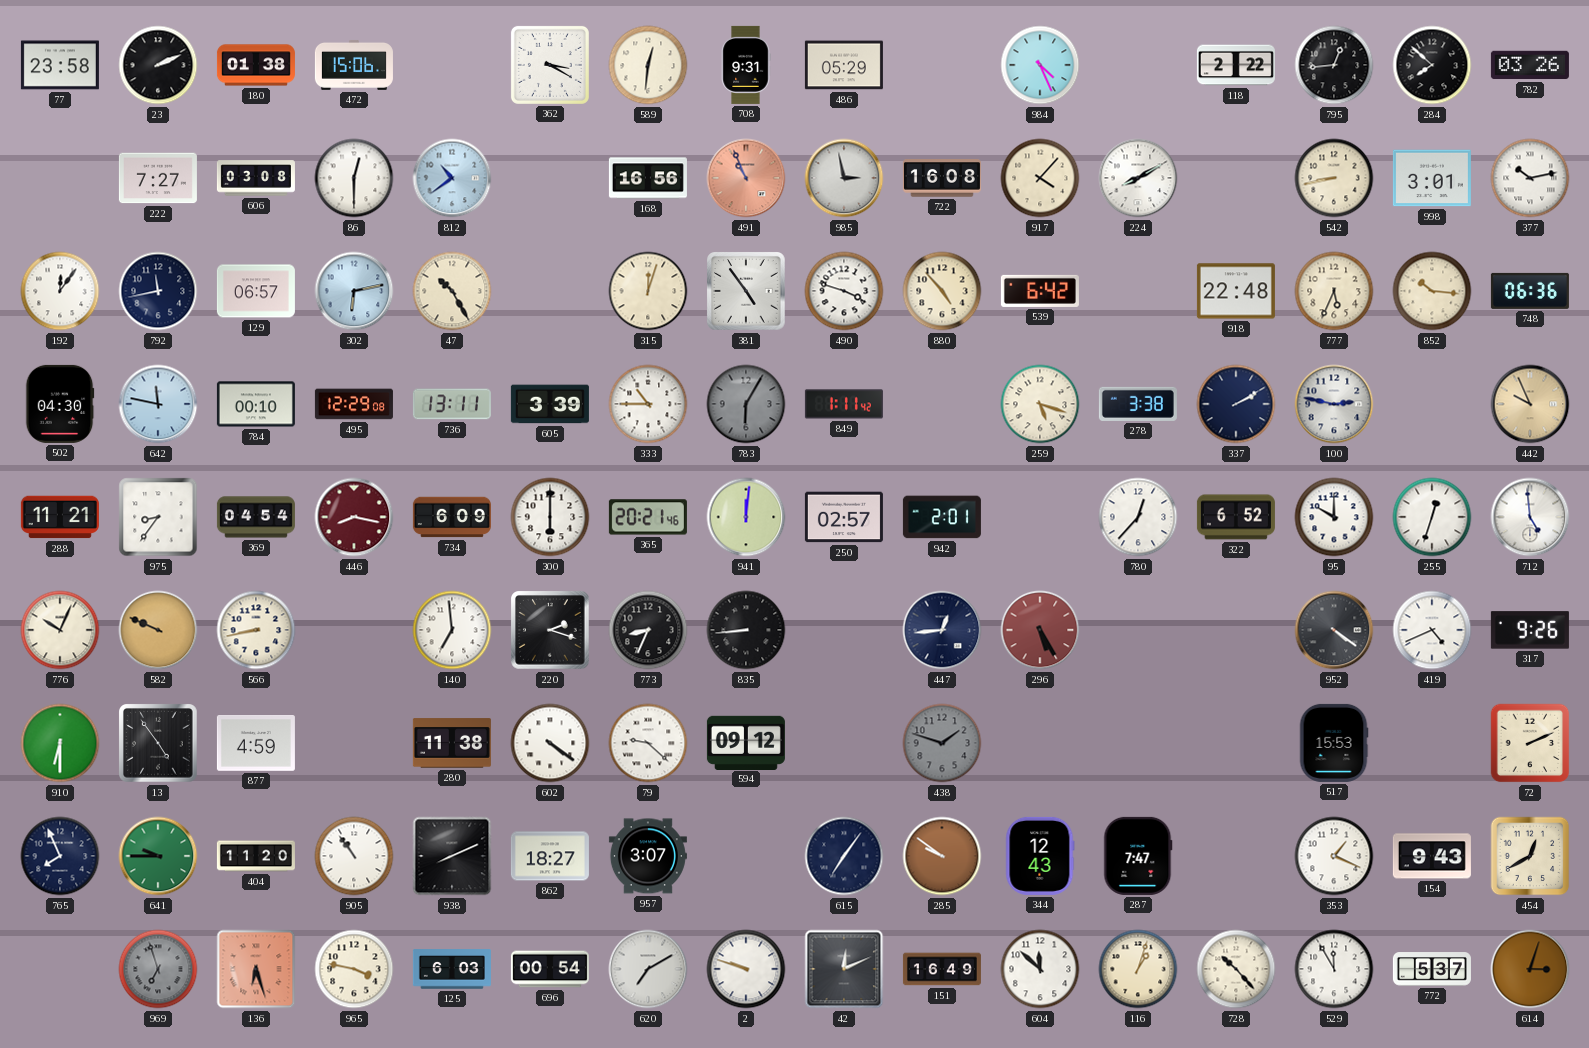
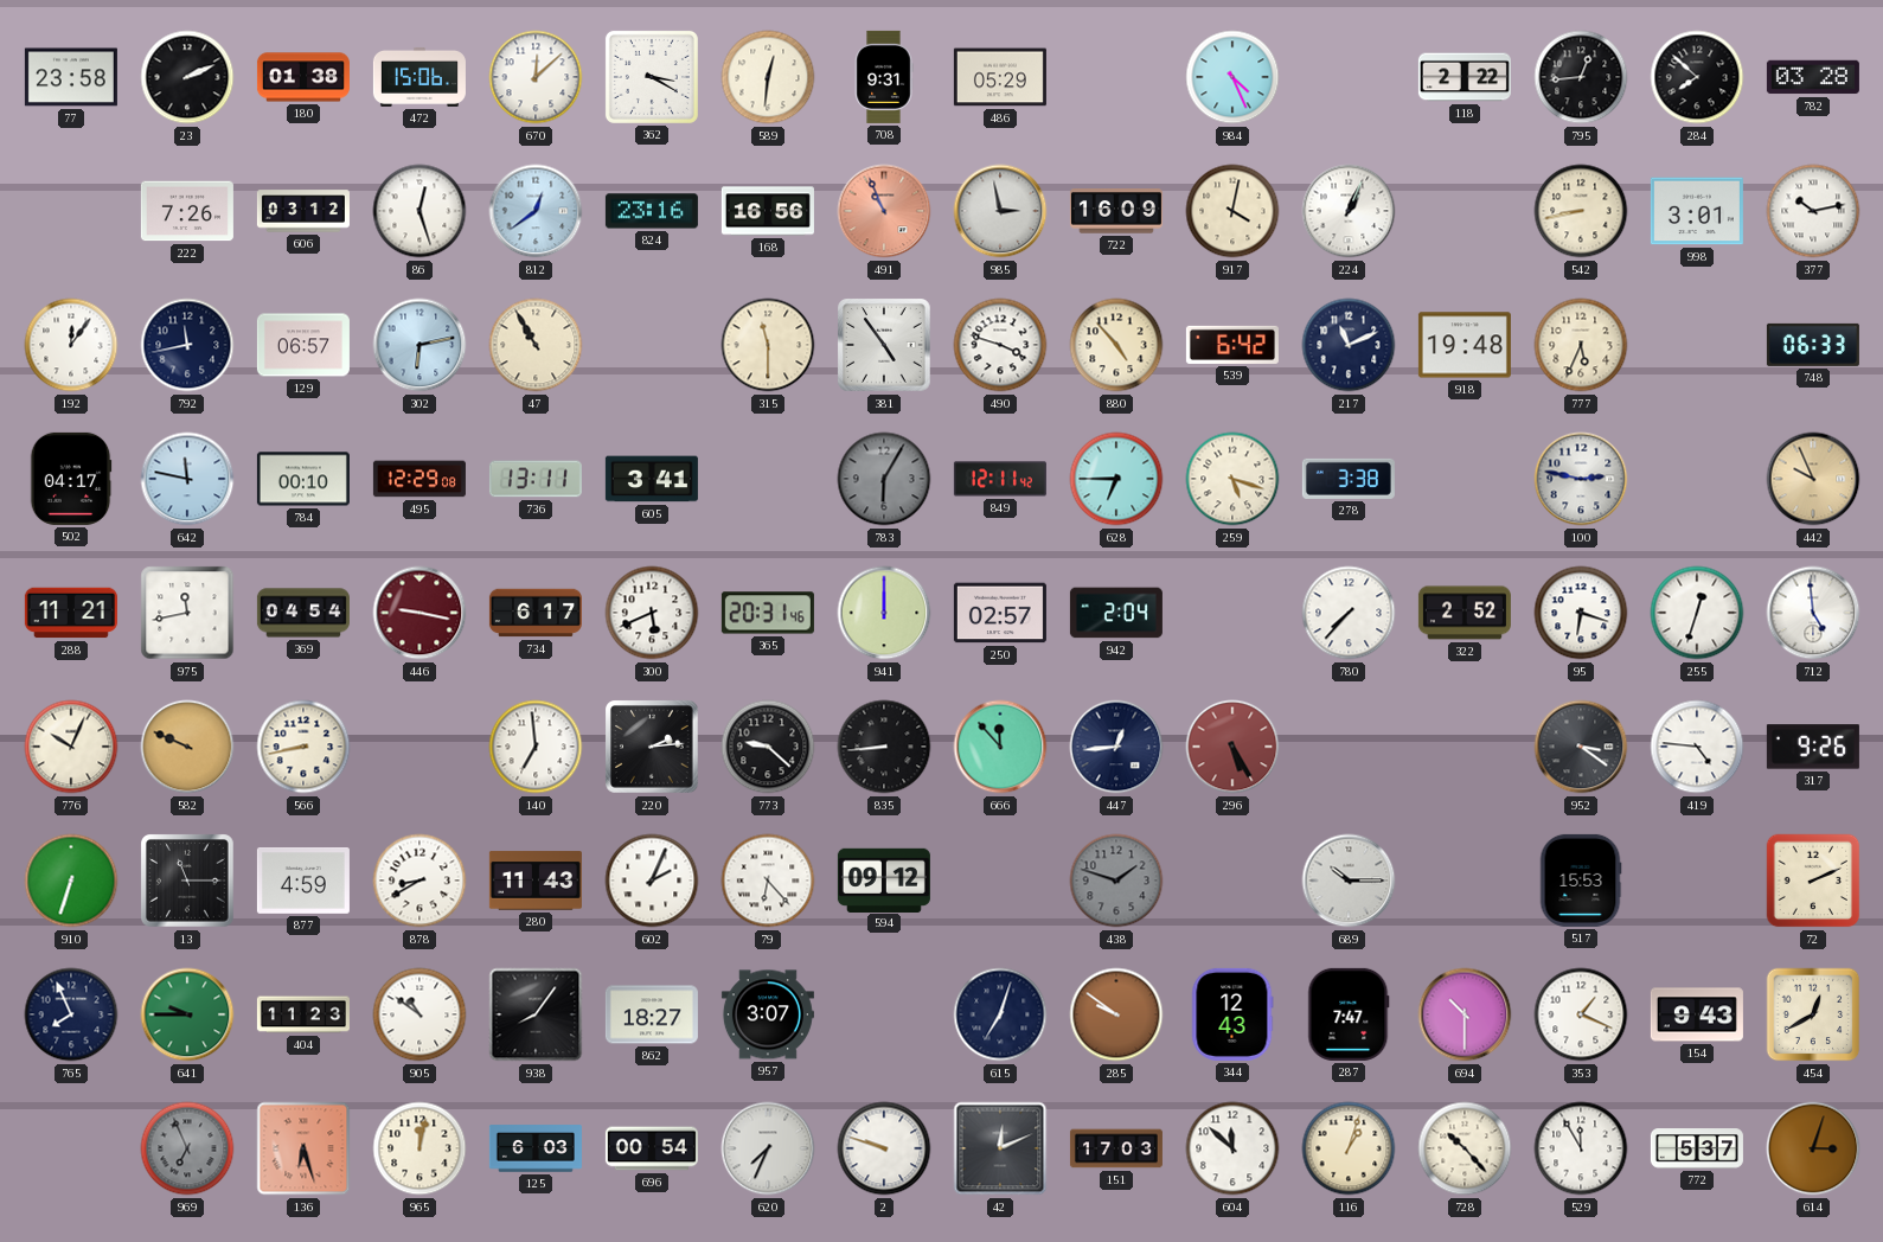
670: none -> 12:08 (536, 77)
782: 03:26 -> 03:28 (1813, 77)
222: 7:27 -> 7:26 (187, 211)
606: 03:08 -> 03:12 (303, 211)
86: 12:30 -> 12:27 (419, 211)
812: 10:39 -> 12:39 (536, 211)
824: none -> 23:16 (652, 211)
722: 16:08 -> 16:09 (1116, 211)
917: 4:07 -> 4:02 (1232, 211)
224: 8:10 -> 1:04 (1349, 211)
47: 10:25 -> 10:55 (536, 345)
315: 12:03 -> 11:30 (768, 345)
217: none -> 11:11 (1349, 345)
918: 22:48 -> 19:48 (1465, 345)
852: 10:16 -> none (1432, 291)
748: 06:36 -> 06:33 (1813, 345)
502: 04:30 -> 04:17 (71, 479)
605: 3:39 -> 3:41 (652, 479)
333: 10:45 -> none (648, 404)
849: 1:11 -> 12:11 (1000, 479)
628: none -> 6:45 (1116, 479)
337: 2:10 -> none (1236, 404)
975: 8:36 -> 11:43 (187, 613)
446: 8:17 -> 9:17 (419, 613)
734: 6:09 -> 6:17 (536, 613)
300: 6:00 -> 5:41 (652, 613)
365: 20:21 -> 20:31 (768, 613)
941: 12:01 -> 12:00 (884, 613)
942: 2:01 -> 2:04 (1116, 613)
780: 12:37 -> 7:37 (1349, 613)
322: 6:52 -> 2:52 (1465, 613)
95: 10:00 -> 6:18 (1581, 613)
220: 2:18 -> 2:14 (652, 747)
773: 8:34 -> 9:22 (768, 747)
666: none -> 11:53 (1000, 747)
952: 4:21 -> 3:21 (1581, 747)
419: 4:41 -> 4:46 (1697, 747)
910: 6:30 -> 6:33 (71, 881)
13: 4:54 -> 11:15 (187, 881)
878: none -> 8:40 (419, 881)
280: 11:38 -> 11:43 (536, 881)
602: 4:21 -> 2:04 (652, 881)
79: 9:22 -> 6:23 (768, 881)
689: none -> 10:15 (1349, 881)
404: 11:20 -> 11:23 (303, 1014)
905: 10:54 -> 10:51 (419, 1014)
938: 8:11 -> 8:06 (536, 1014)
615: 7:06 -> 7:03 (1000, 1014)
694: none -> 10:30 (1465, 1014)
969: 6:57 -> 6:56 (187, 1148)
965: 3:47 -> 12:02 (419, 1148)
620: 7:10 -> 7:34 (768, 1148)
151: 16:49 -> 17:03 (1116, 1148)
